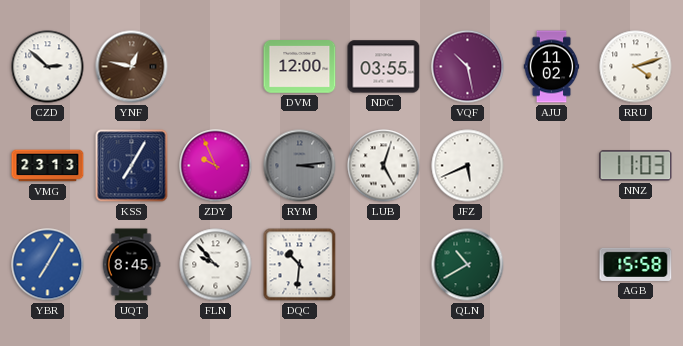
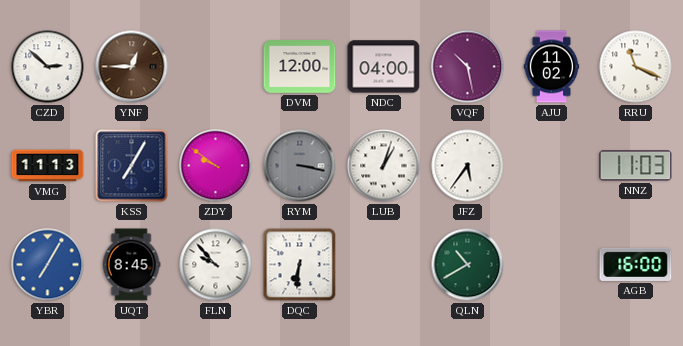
YNF: 12:47 -> 12:45 (132, 67)
NDC: 03:55 -> 04:00 (384, 67)
RRU: 4:12 -> 11:19 (636, 67)
VMG: 23:13 -> 11:13 (48, 166)
ZDY: 9:56 -> 9:51 (216, 166)
RYM: 3:14 -> 3:17 (300, 166)
LUB: 5:03 -> 1:03 (384, 166)
JFZ: 5:41 -> 5:36 (468, 166)
DQC: 10:31 -> 6:31 (300, 265)
AGB: 15:58 -> 16:00 (636, 264)
